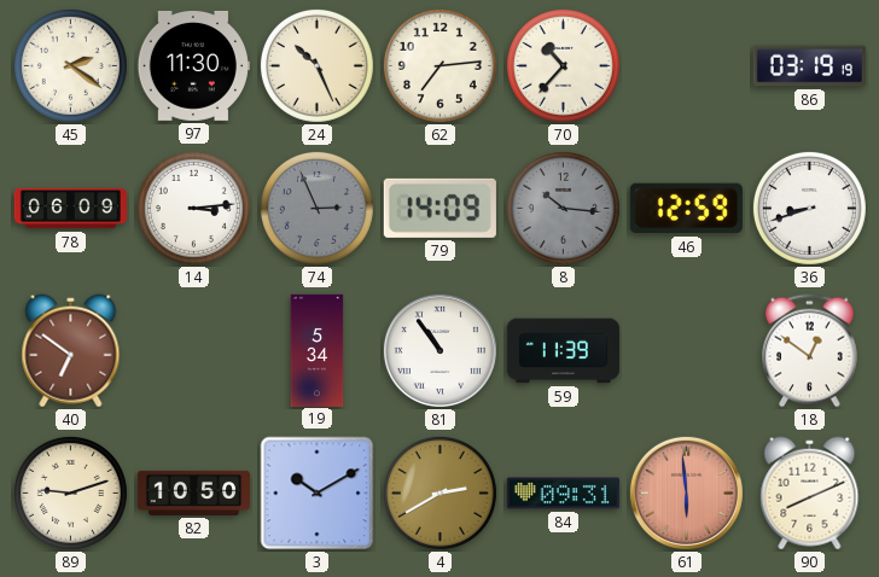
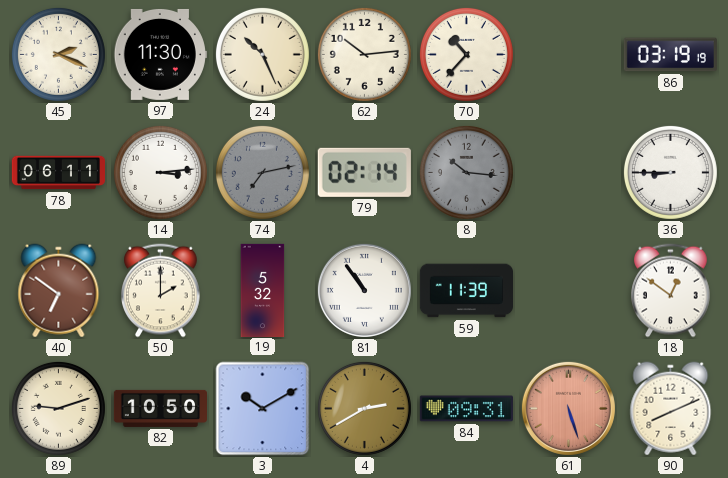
45: 2:21 -> 2:19 (58, 54)
62: 7:14 -> 10:14 (364, 54)
78: 06:09 -> 06:11 (58, 173)
74: 2:56 -> 7:13 (262, 172)
79: 14:09 -> 02:14 (364, 172)
46: 12:59 -> none (686, 209)
36: 8:42 -> 8:45 (670, 172)
50: none -> 2:00 (161, 291)
19: 5:34 -> 5:32 (263, 290)
61: 5:59 -> 5:27 (568, 408)
